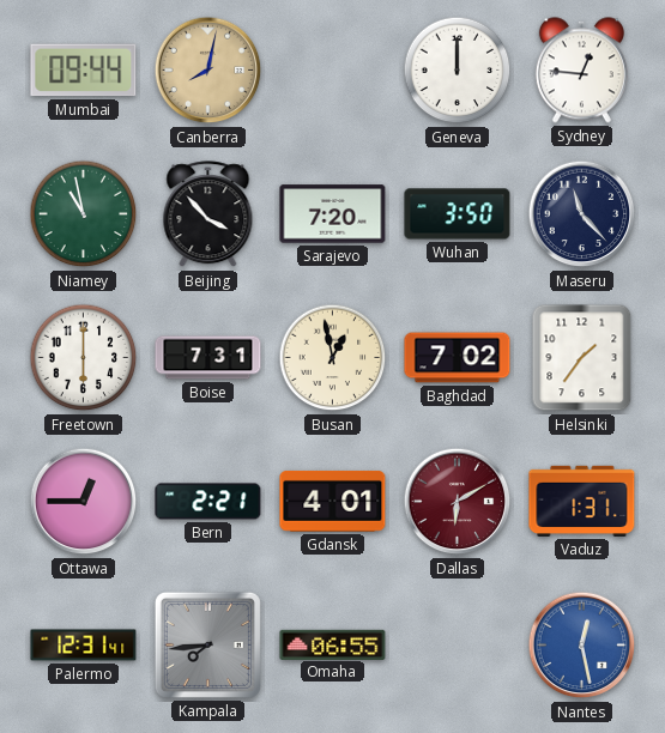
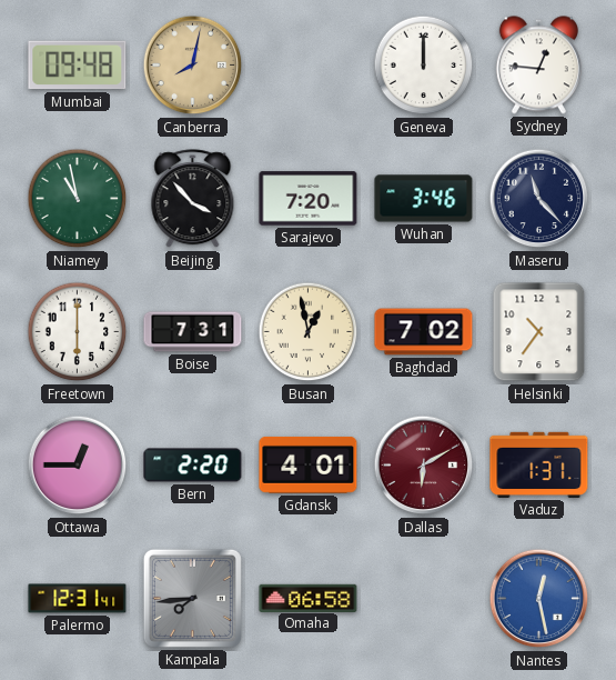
Mumbai: 09:44 -> 09:48 (78, 66)
Wuhan: 3:50 -> 3:46 (424, 199)
Helsinki: 1:36 -> 10:36 (539, 332)
Bern: 2:21 -> 2:20 (193, 466)
Omaha: 06:55 -> 06:58 (309, 598)
